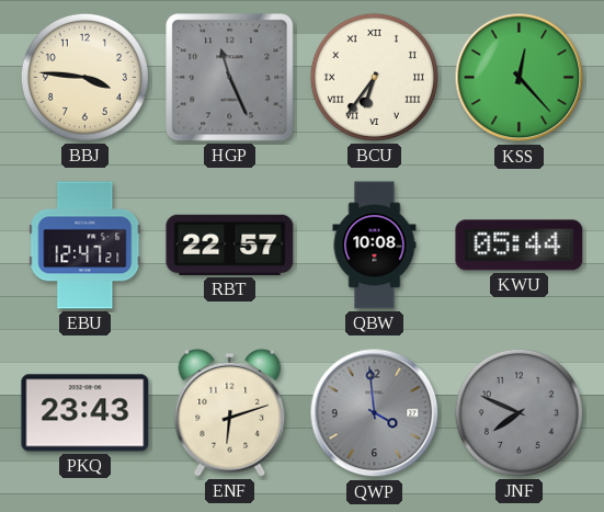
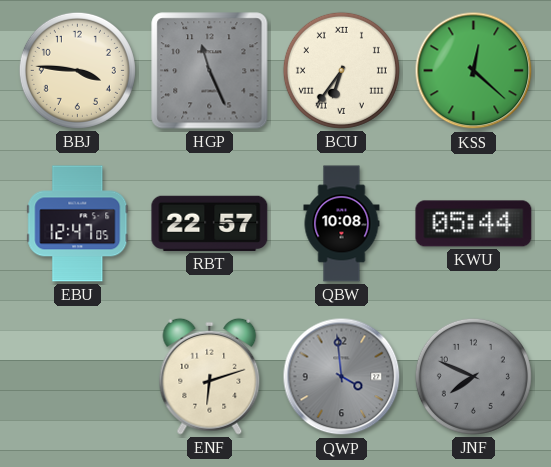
KSS: 12:23 -> 12:22 (474, 71)
EBU: 12:47:21 -> 12:47:05 (78, 224)
PKQ: 23:43 -> none (86, 413)
